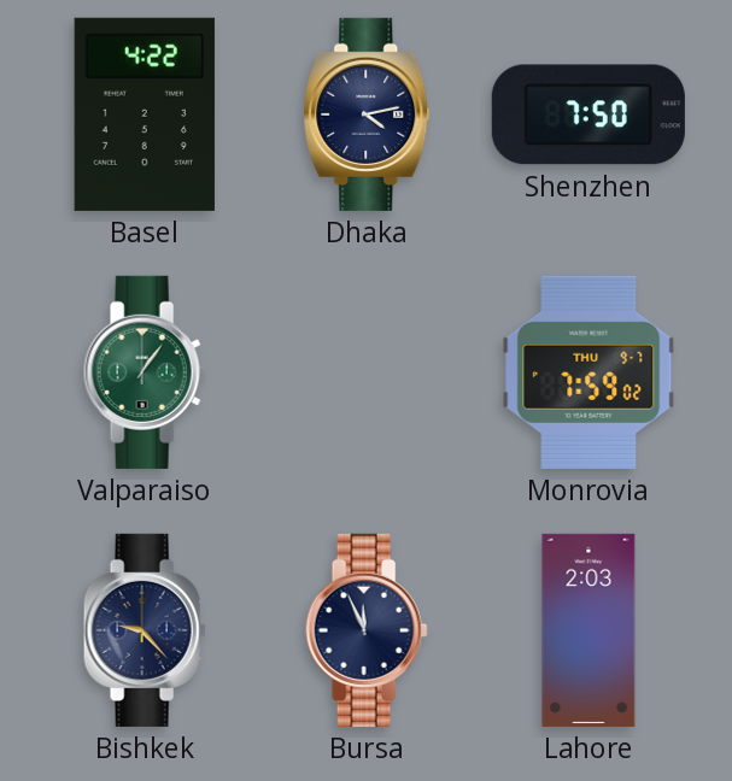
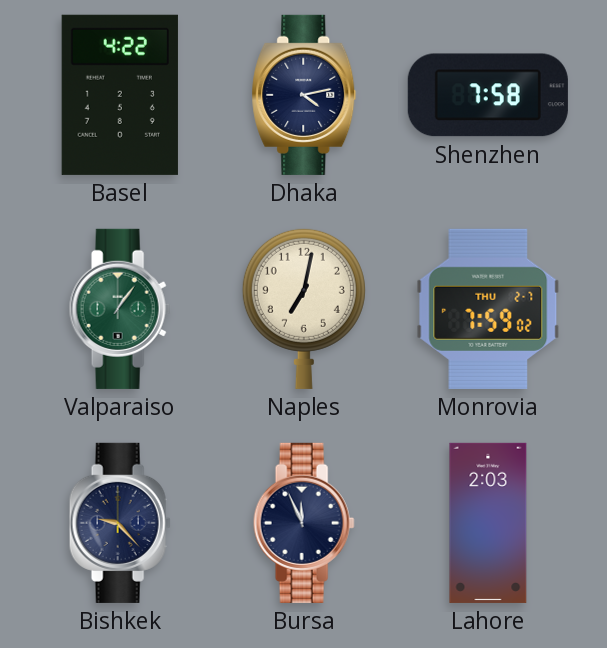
Shenzhen: 7:50 -> 7:58 (488, 95)
Naples: none -> 7:02 (304, 308)
Monrovia date: THU 9-7 -> THU 2-7 (488, 309)
